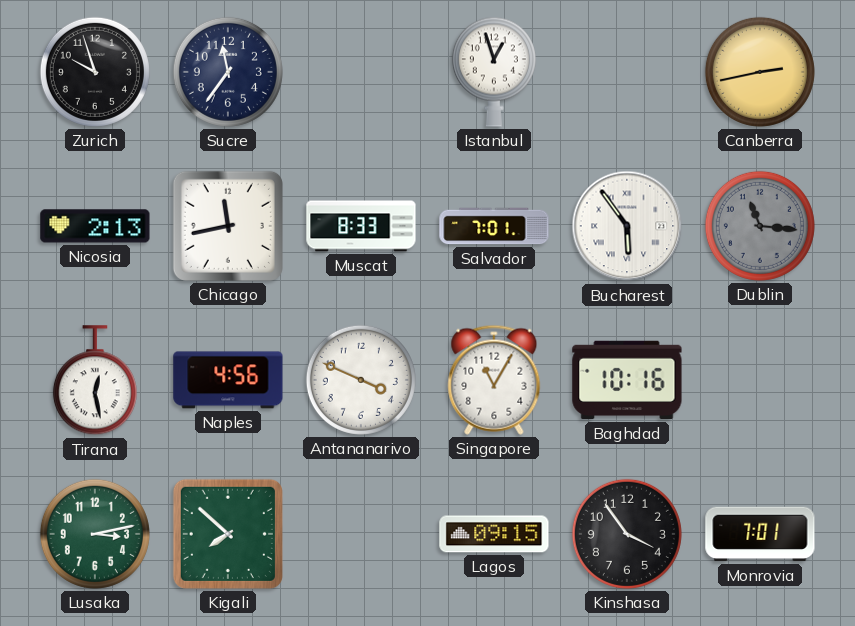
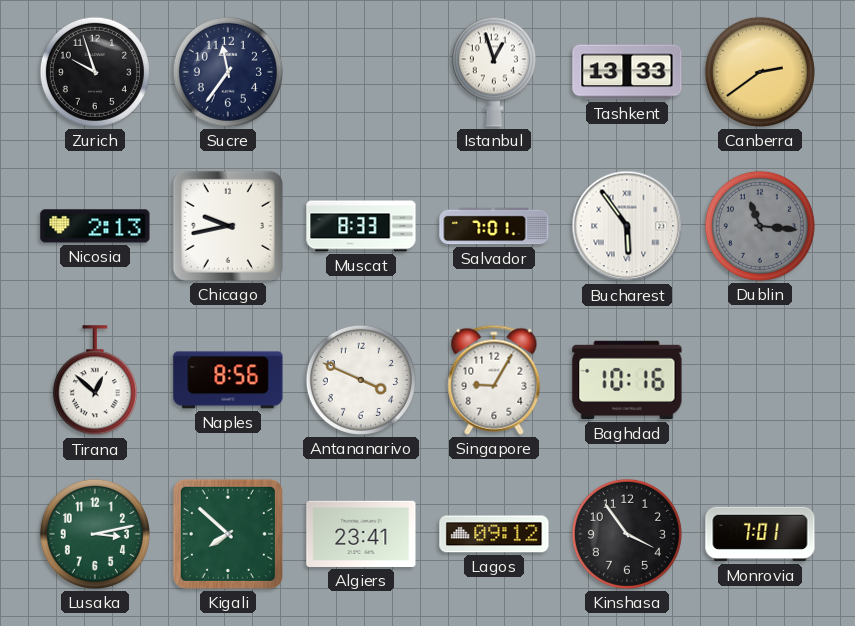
Tashkent: none -> 13:33 (627, 72)
Canberra: 2:43 -> 2:39 (760, 72)
Chicago: 11:43 -> 9:43 (228, 226)
Tirana: 12:28 -> 12:52 (95, 381)
Naples: 4:56 -> 8:56 (228, 380)
Singapore: 11:05 -> 9:05 (494, 380)
Algiers: none -> 23:41 (361, 534)
Lagos: 09:15 -> 09:12 (494, 534)
